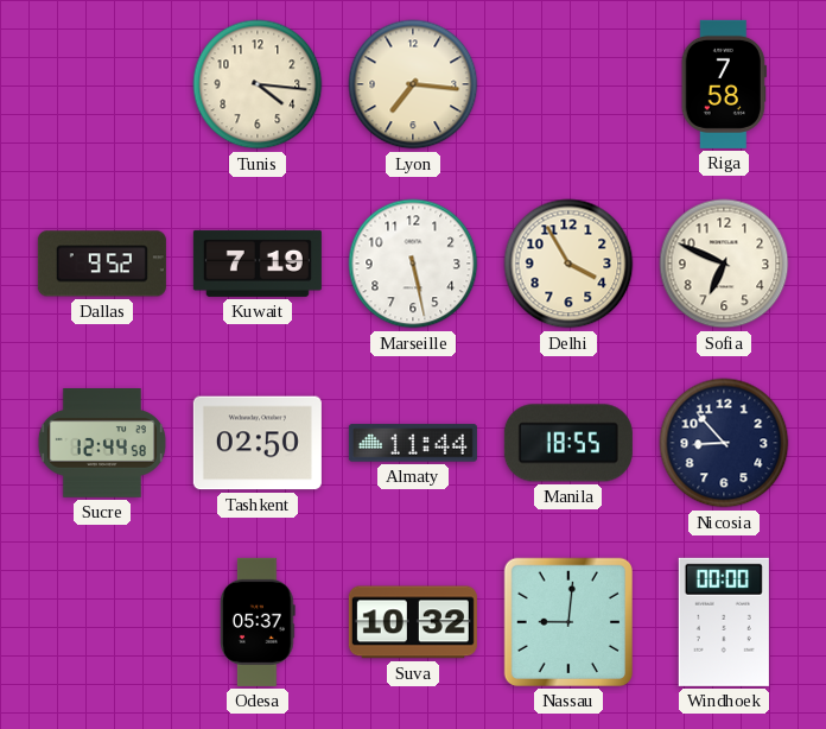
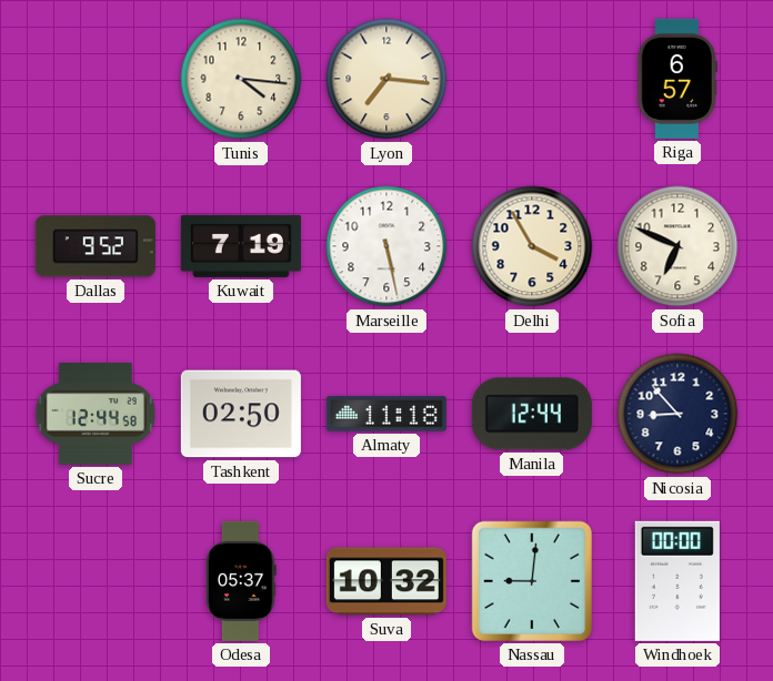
Riga: 7:58 -> 6:57 (677, 79)
Almaty: 11:44 -> 11:18 (386, 414)
Manila: 18:55 -> 12:44 (532, 414)
